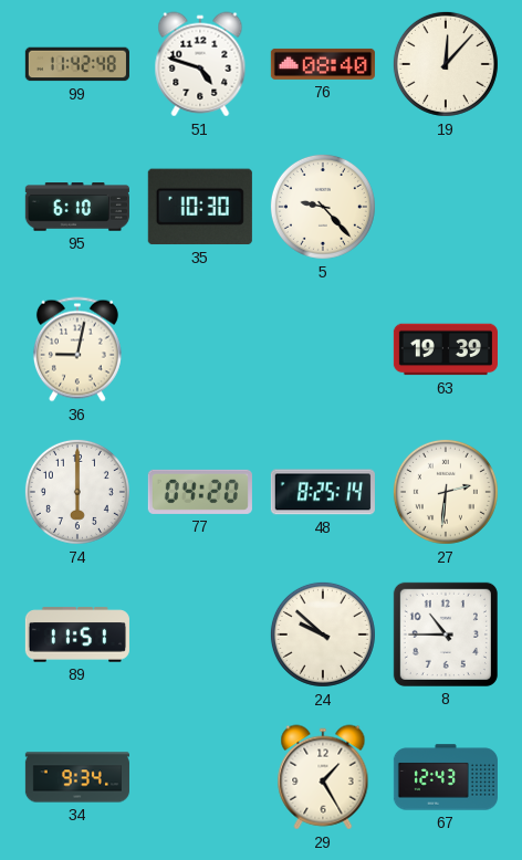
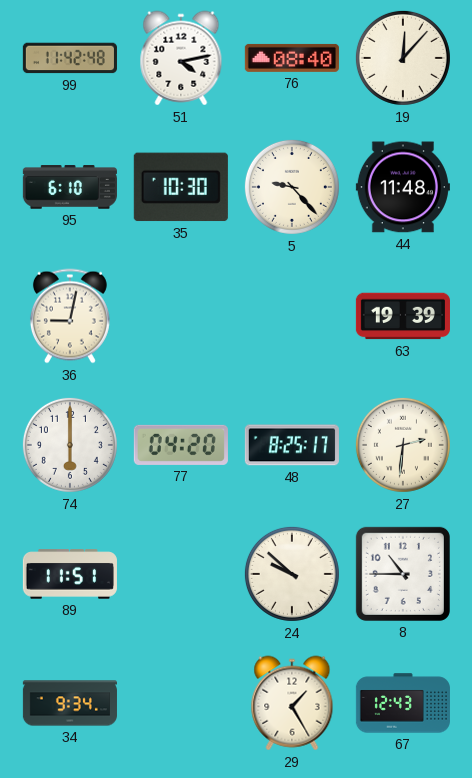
51: 4:48 -> 4:13 (181, 58)
44: none -> 11:48 (403, 187)
48: 8:25:14 -> 8:25:17 (292, 445)
